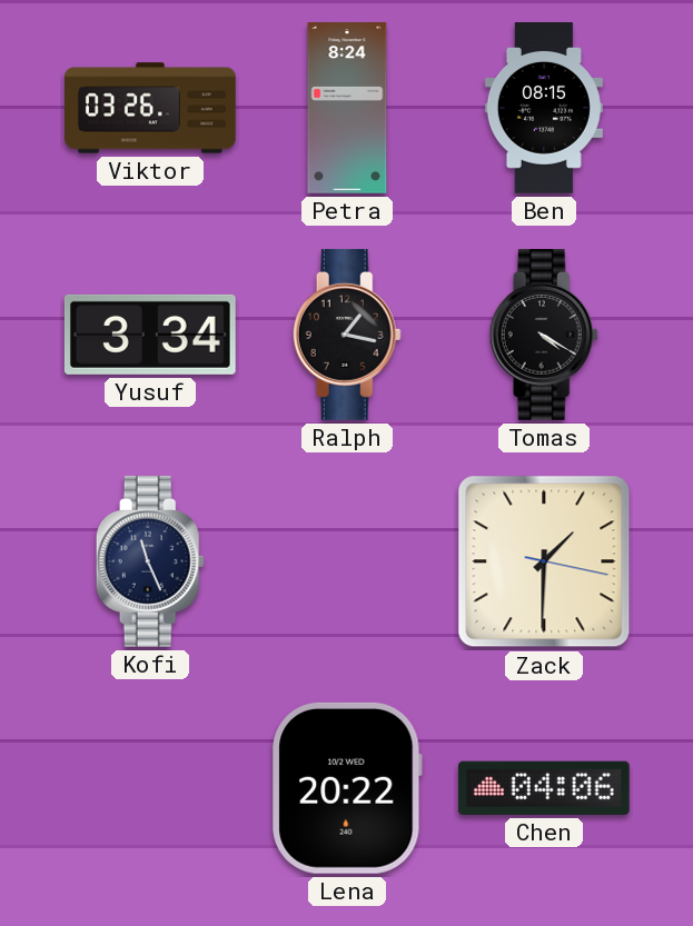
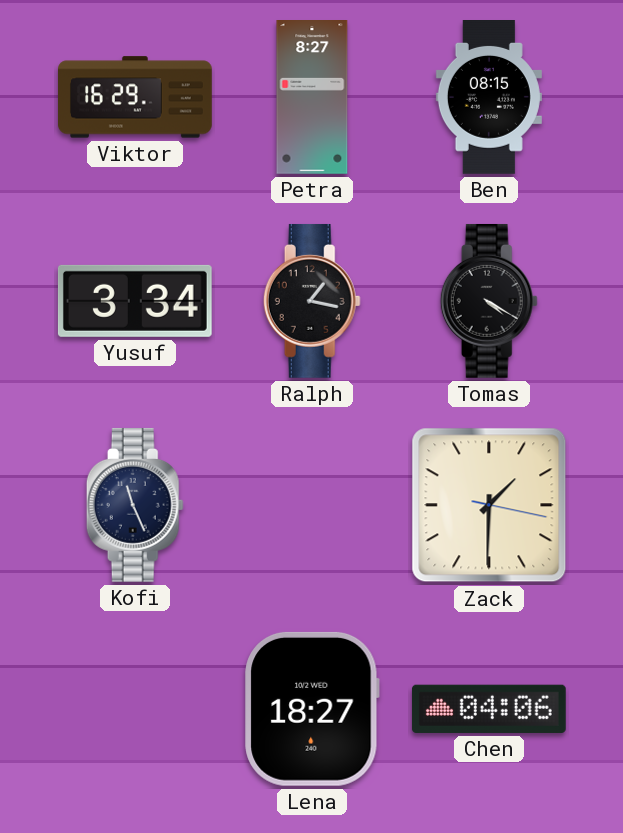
Viktor: 03:26 -> 16:29 (136, 97)
Petra: 8:24 -> 8:27 (312, 98)
Lena: 20:22 -> 18:27 (312, 709)
